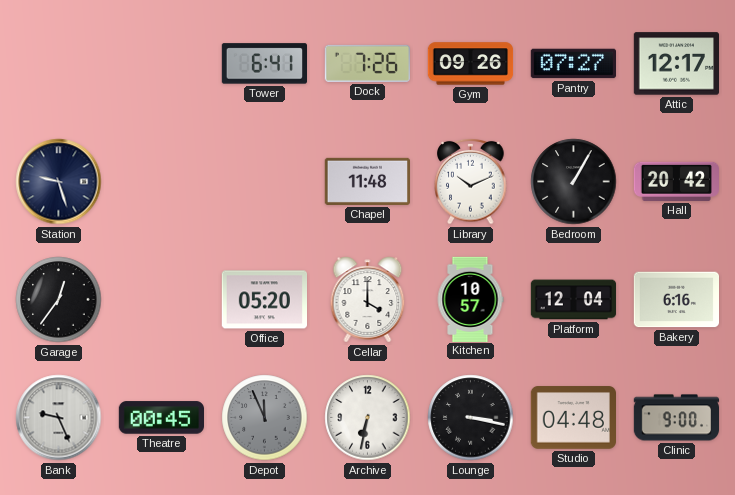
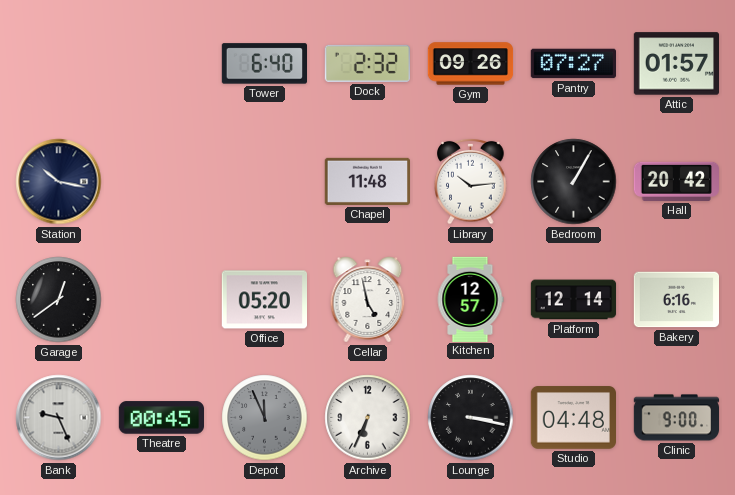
Tower: 6:41 -> 6:40 (264, 64)
Dock: 7:26 -> 2:32 (367, 63)
Attic: 12:17 -> 01:57 (676, 64)
Station: 9:27 -> 10:17 (59, 182)
Library: 10:11 -> 10:14 (471, 181)
Garage: 12:36 -> 12:39 (59, 300)
Cellar: 4:00 -> 4:58 (368, 300)
Kitchen: 10:57 -> 12:57 (470, 299)
Platform: 12:04 -> 12:14 (574, 300)
Archive: 6:32 -> 6:34 (368, 418)
